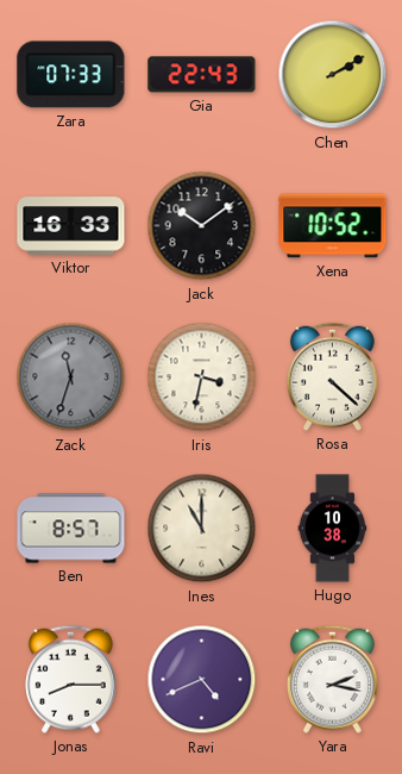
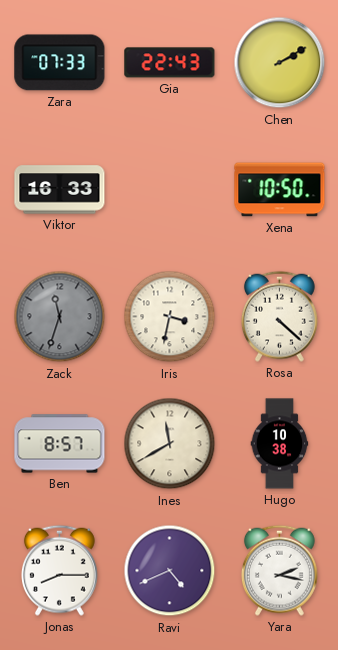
Jack: 10:09 -> none (202, 226)
Xena: 10:52 -> 10:50 (280, 190)
Ines: 11:00 -> 11:40 (170, 444)
